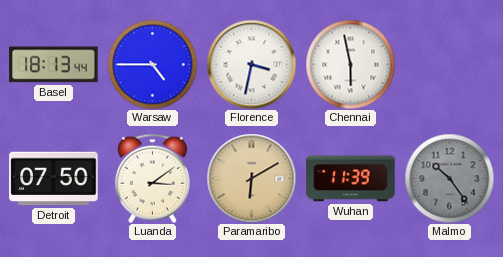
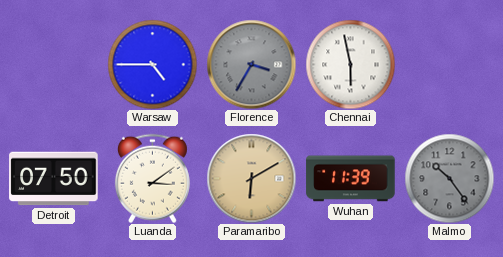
Basel: 18:13 -> none (54, 65)
Florence: 3:32 -> 3:35 (251, 64)
Florence dial: white -> grey (251, 64)
